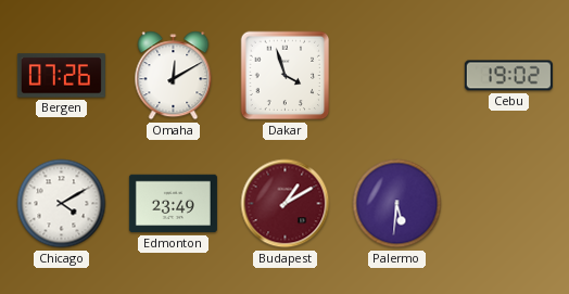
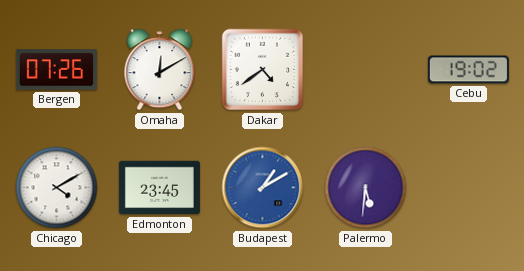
Dakar: 3:57 -> 4:39 (263, 70)
Edmonton: 23:49 -> 23:45 (159, 188)
Budapest dial: burgundy -> blue (263, 188)
